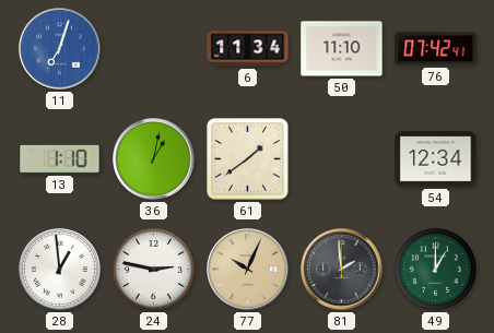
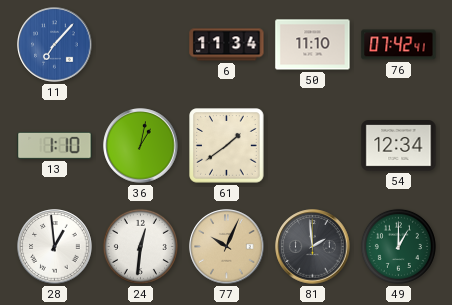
11: 7:03 -> 7:07 (55, 45)
24: 2:47 -> 12:31 (140, 246)
